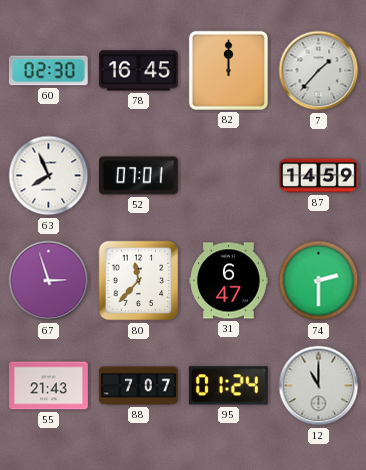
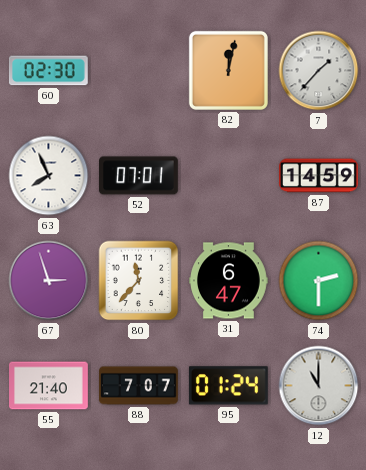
78: 16:45 -> none (139, 71)
82: 12:00 -> 12:02 (228, 70)
55: 21:43 -> 21:40 (49, 386)
